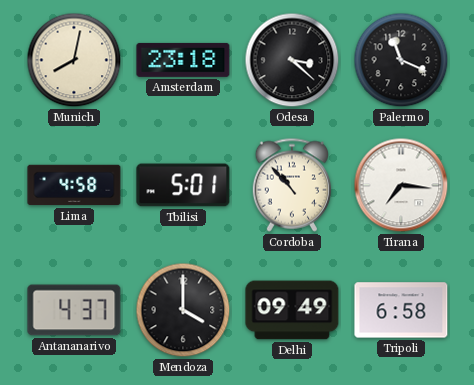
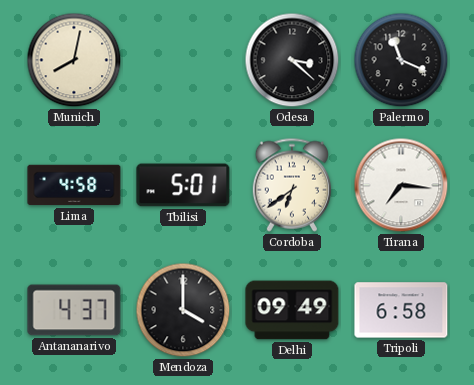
Amsterdam: 23:18 -> none (183, 60)
Cordoba: 10:53 -> 6:39 (291, 185)
